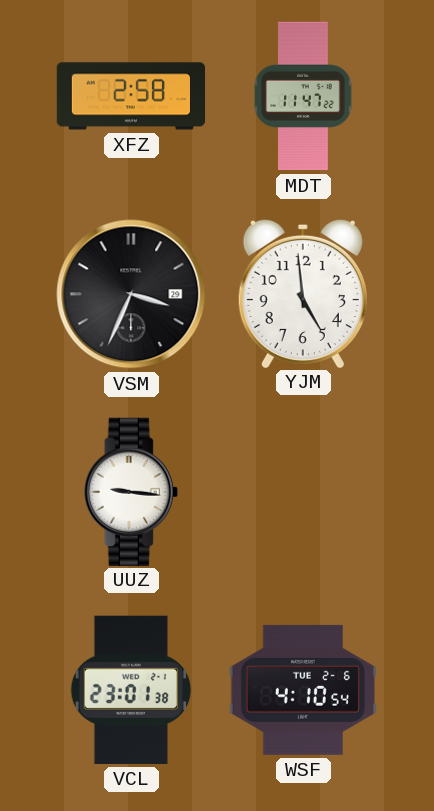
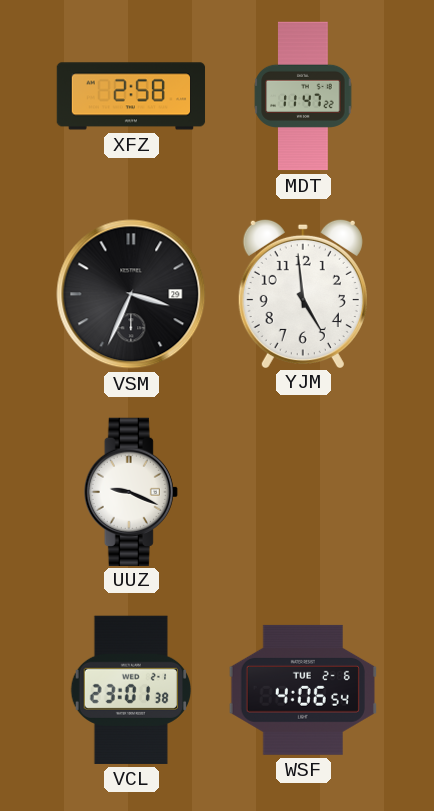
UUZ: 9:16 -> 9:19 (131, 491)
WSF: 4:10 -> 4:06 (303, 690)
